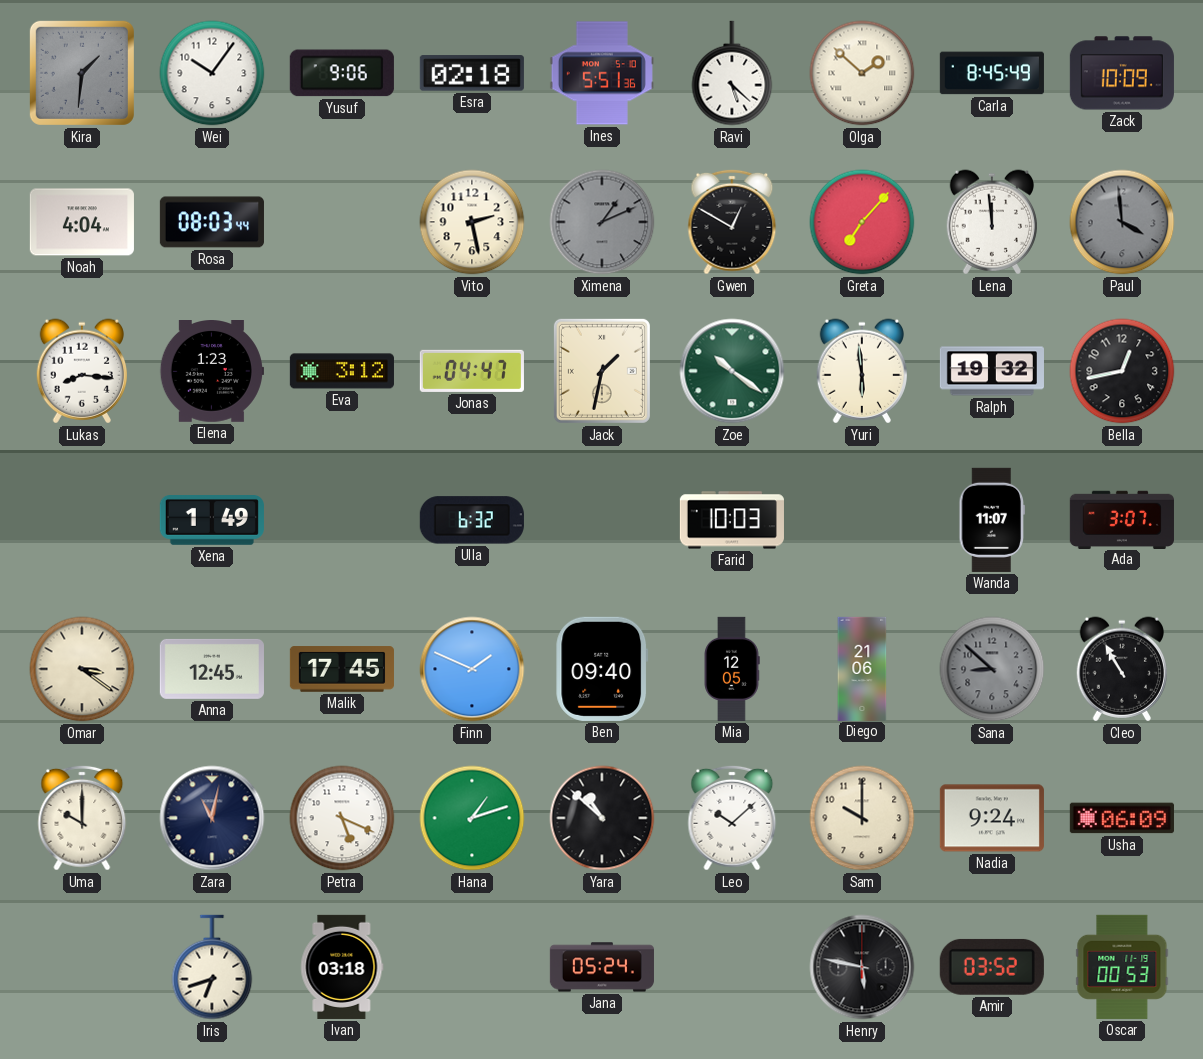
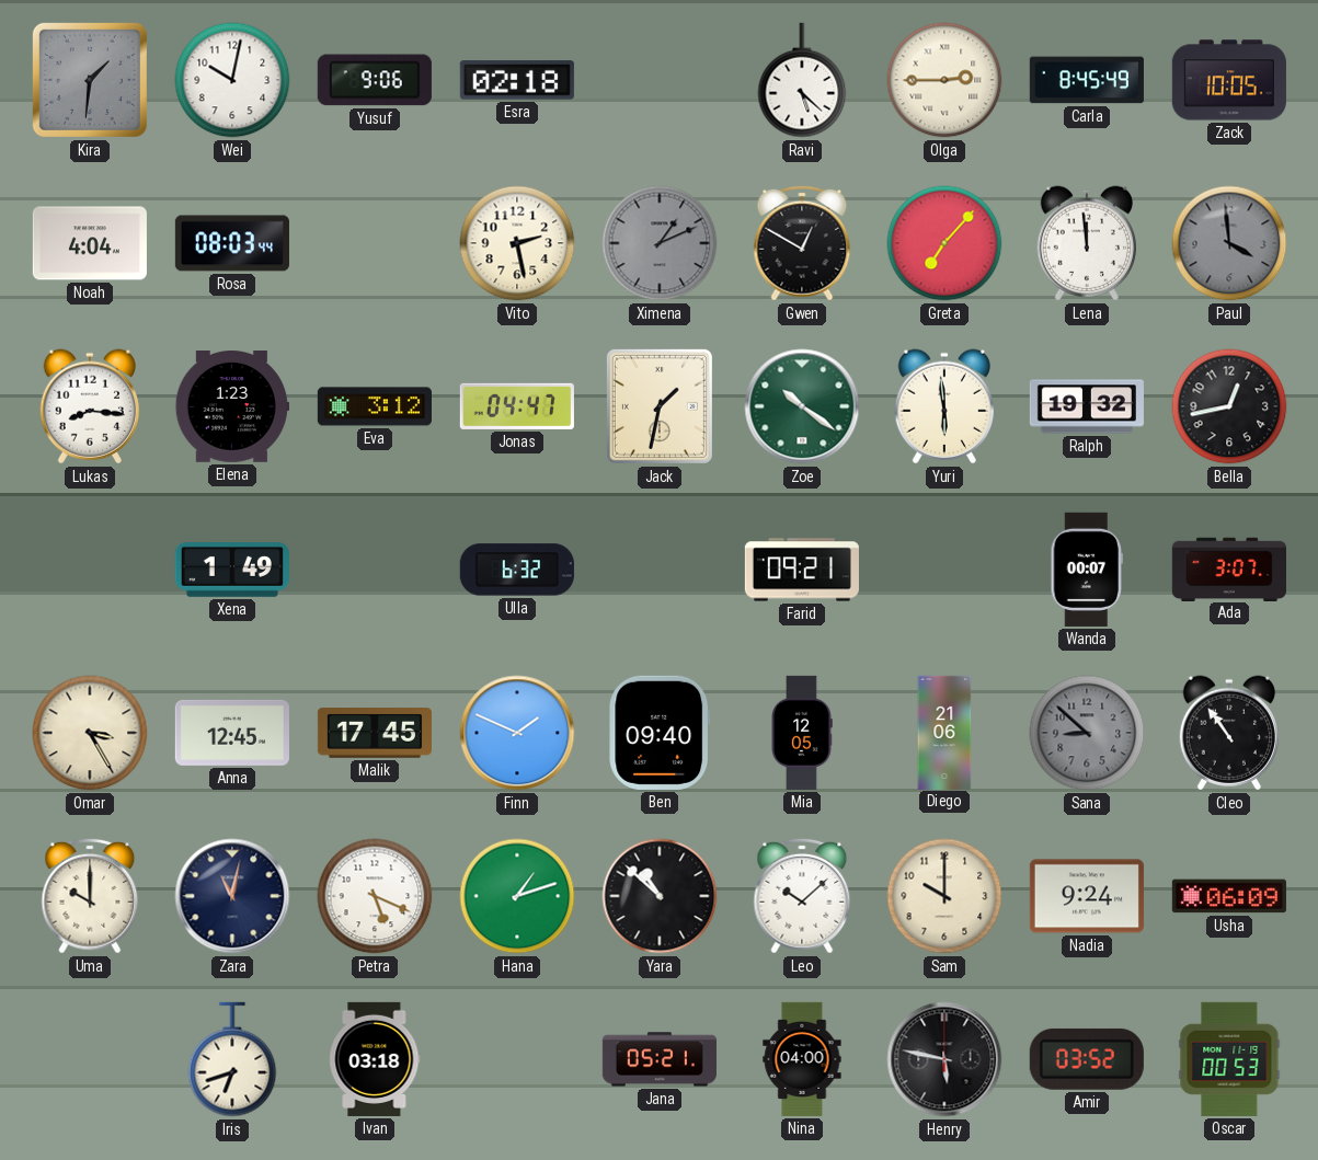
Wei: 10:06 -> 10:02 (232, 80)
Ines: 5:51 -> none (602, 73)
Olga: 1:52 -> 2:45 (944, 80)
Zack: 10:09 -> 10:05 (1229, 80)
Farid: 10:03 -> 09:21 (802, 570)
Wanda: 11:07 -> 00:07 (1087, 570)
Omar: 3:21 -> 3:25 (90, 733)
Cleo: 10:55 -> 10:54 (1228, 733)
Jana: 05:24 -> 05:21 (660, 1059)
Nina: none -> 04:00 (802, 1059)
